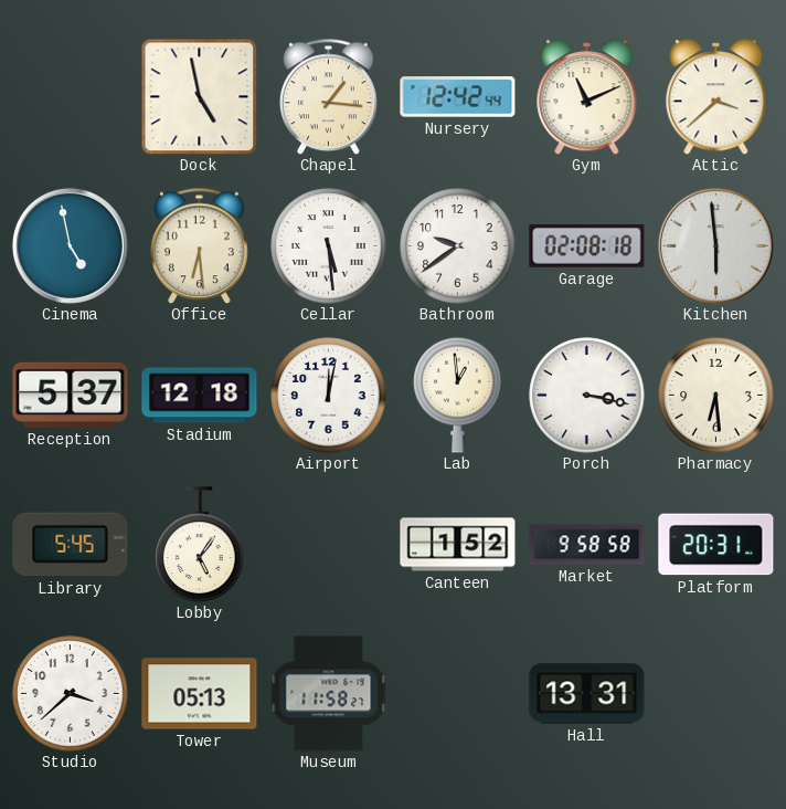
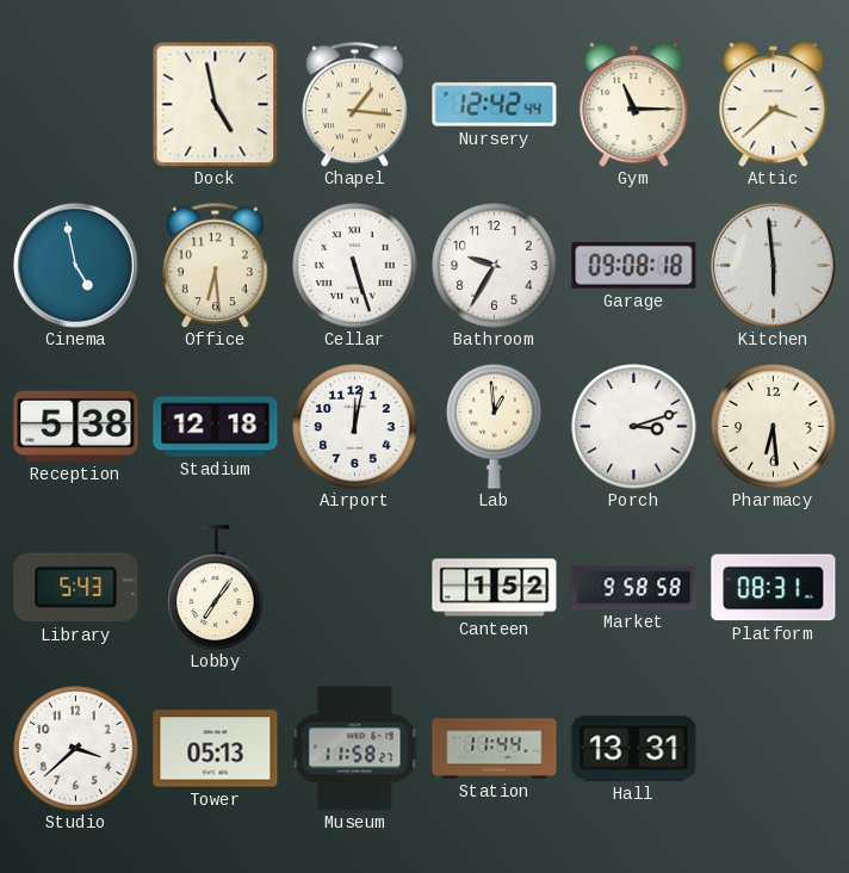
Gym: 11:11 -> 11:15 (634, 105)
Cellar: 5:29 -> 5:27 (355, 266)
Bathroom: 9:39 -> 9:35 (495, 266)
Garage: 02:08 -> 09:08 (634, 266)
Reception: 5:37 -> 5:38 (76, 426)
Porch: 3:17 -> 3:12 (634, 427)
Library: 5:45 -> 5:43 (76, 588)
Lobby: 5:06 -> 7:06 (216, 588)
Platform: 20:31 -> 08:31 (774, 588)
Station: none -> 11:44 (495, 749)
